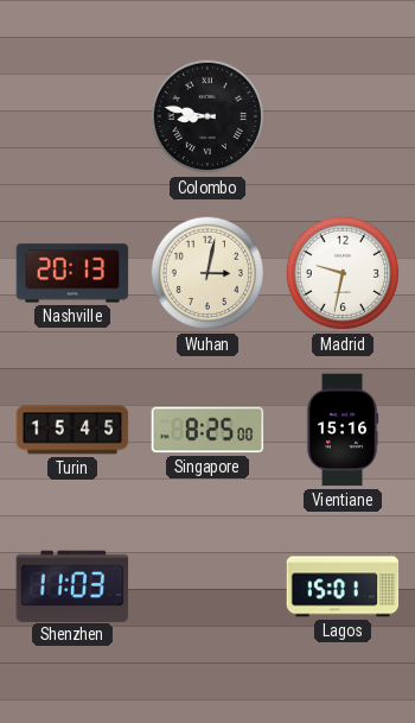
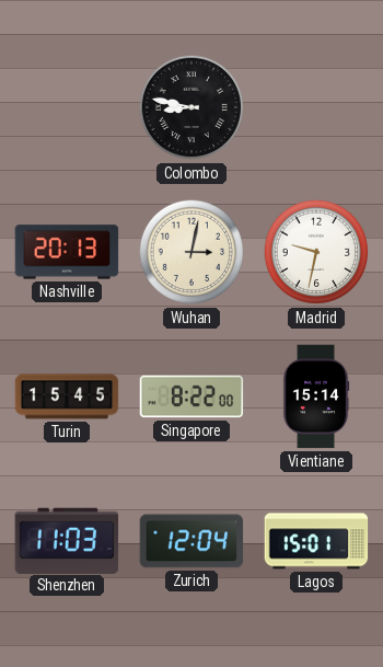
Singapore: 8:25 -> 8:22 (191, 396)
Vientiane: 15:16 -> 15:14 (316, 396)
Zurich: none -> 12:04 (191, 541)
